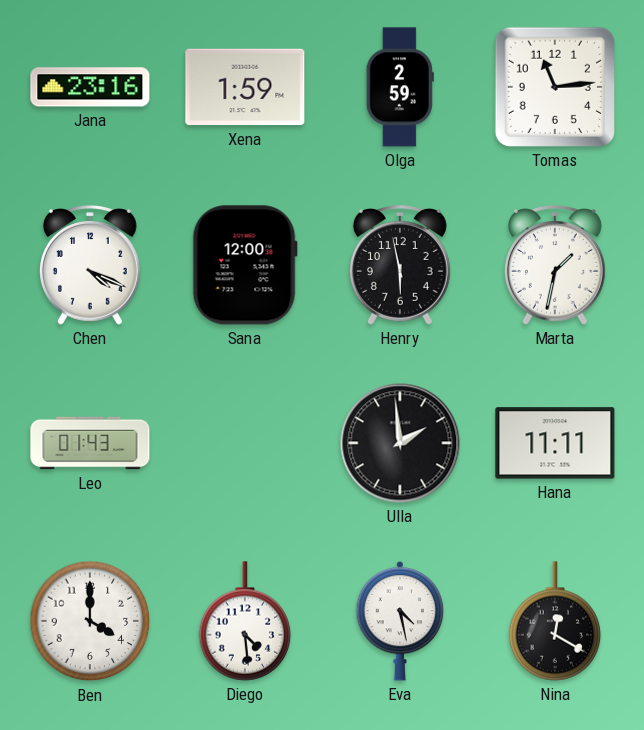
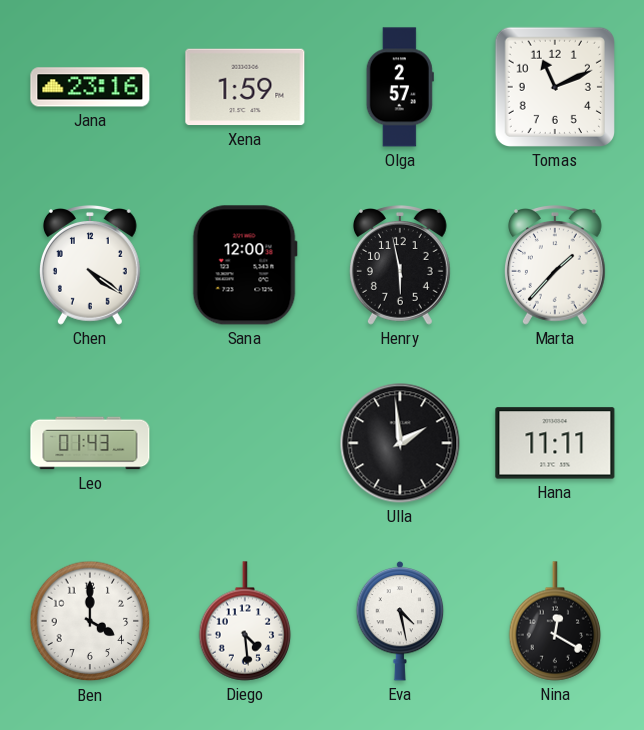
Olga: 2:59 -> 2:57 (400, 87)
Tomas: 11:14 -> 11:11 (555, 87)
Chen: 4:19 -> 4:21 (90, 265)
Marta: 1:32 -> 1:37 (555, 265)
